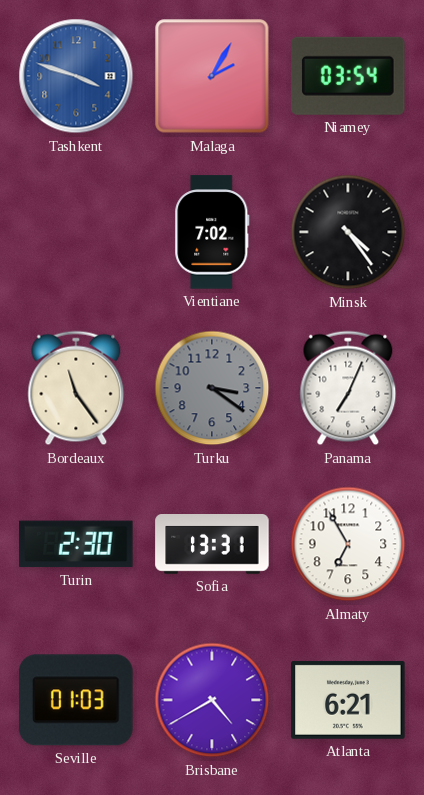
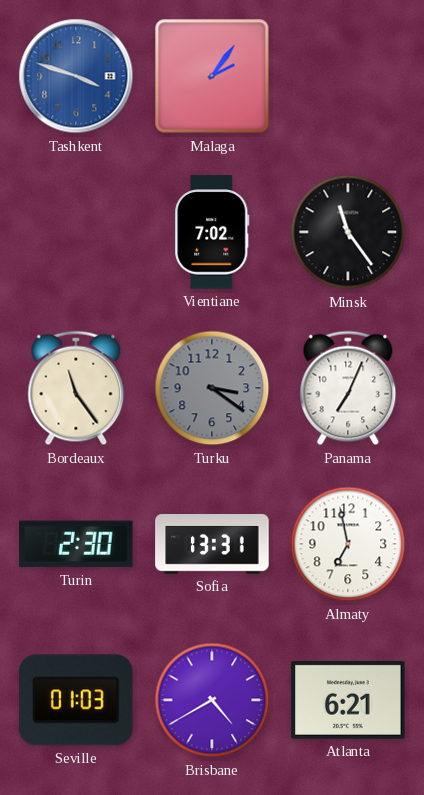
Malaga: 2:05 -> 2:06 (212, 76)
Niamey: 03:54 -> none (349, 76)
Minsk: 4:24 -> 11:24 (348, 232)
Almaty: 6:55 -> 6:58 (348, 544)
